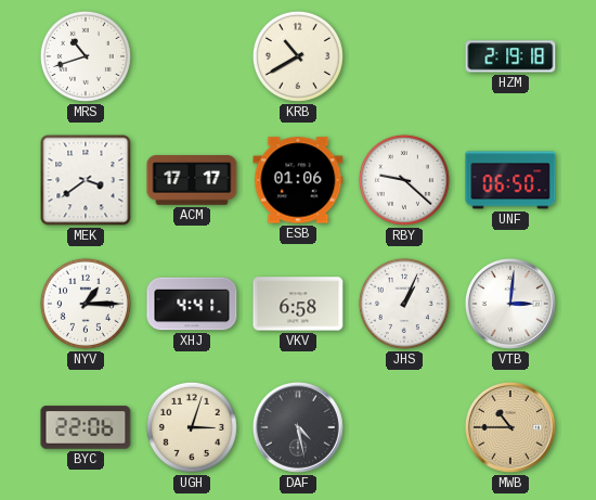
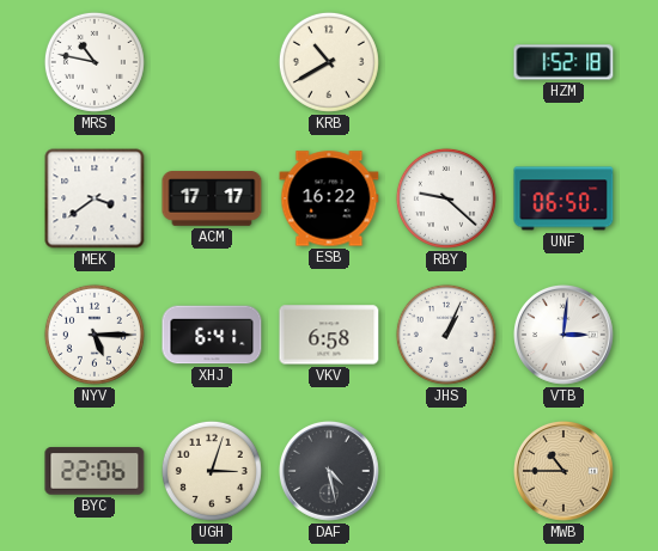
MRS: 10:42 -> 10:47 (95, 62)
HZM: 2:19 -> 1:52 (563, 62)
ESB: 01:06 -> 16:22 (329, 198)
NYV: 1:15 -> 5:15 (95, 335)
XHJ: 4:41 -> 6:41 (212, 335)
